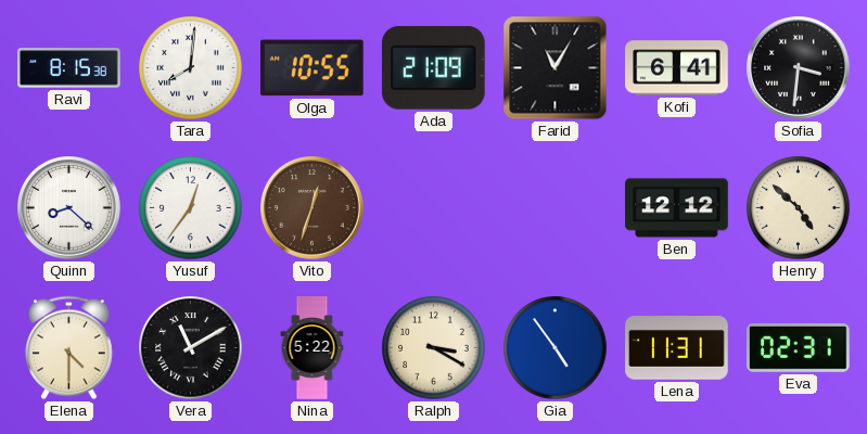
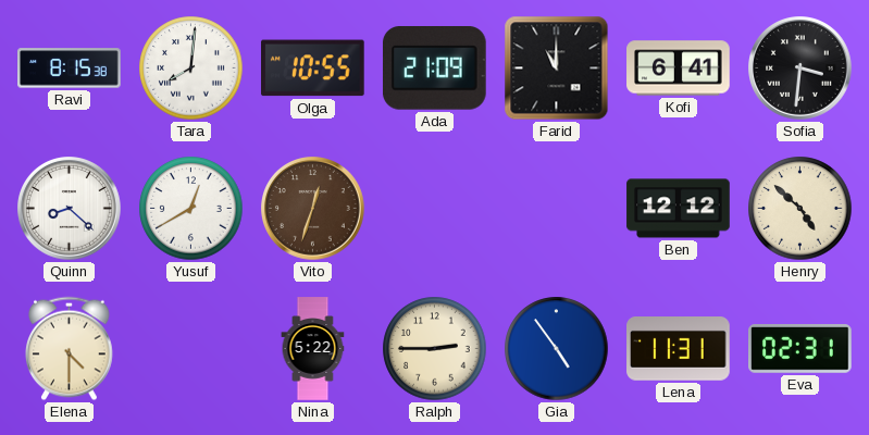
Farid: 11:05 -> 11:00 (557, 69)
Yusuf: 12:36 -> 12:40 (191, 209)
Vera: 11:10 -> none (191, 348)
Ralph: 3:20 -> 2:45 (435, 349)
